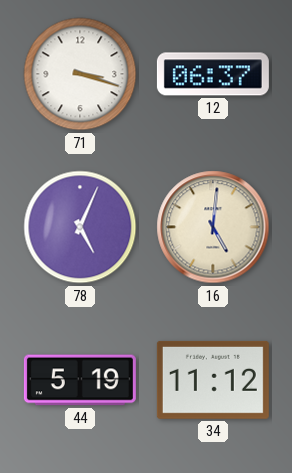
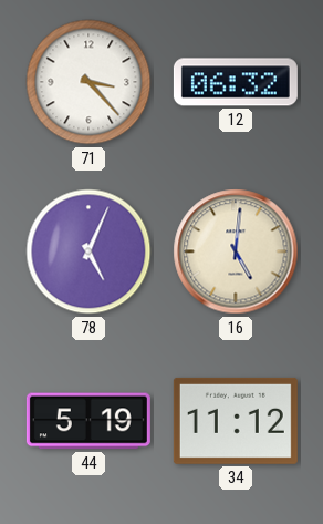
71: 3:18 -> 3:23 (88, 82)
12: 06:37 -> 06:32 (236, 82)
